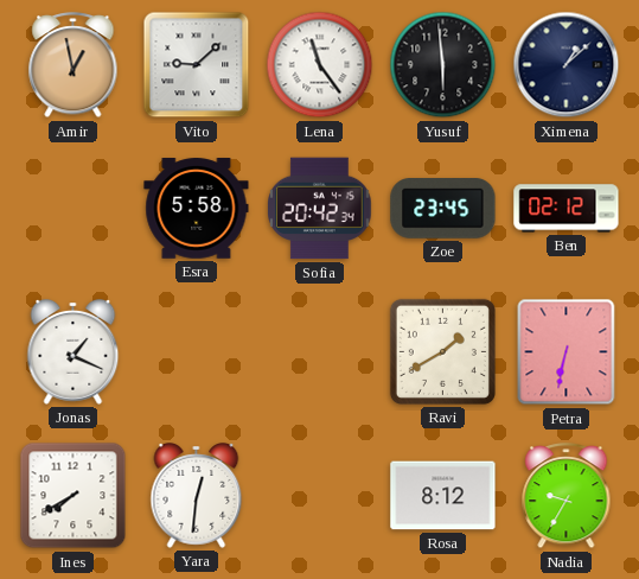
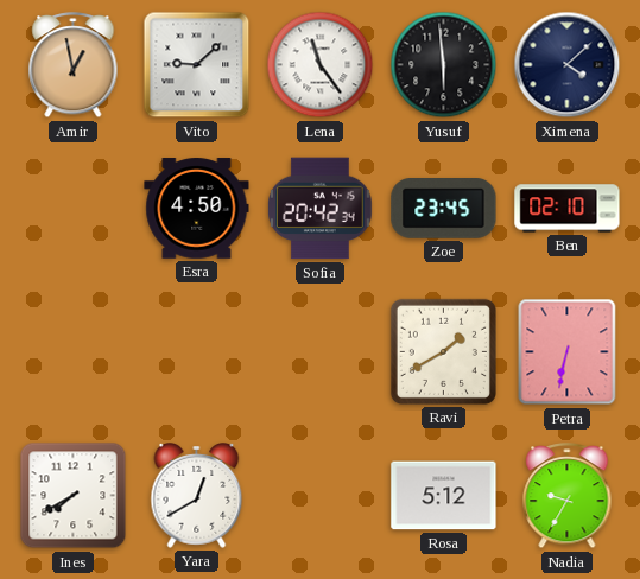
Ximena: 1:08 -> 4:08 (568, 65)
Esra: 5:58 -> 4:50 (197, 209)
Ben: 02:12 -> 02:10 (568, 209)
Jonas: 1:19 -> none (74, 352)
Yara: 12:31 -> 12:40 (197, 496)
Rosa: 8:12 -> 5:12 (444, 496)
